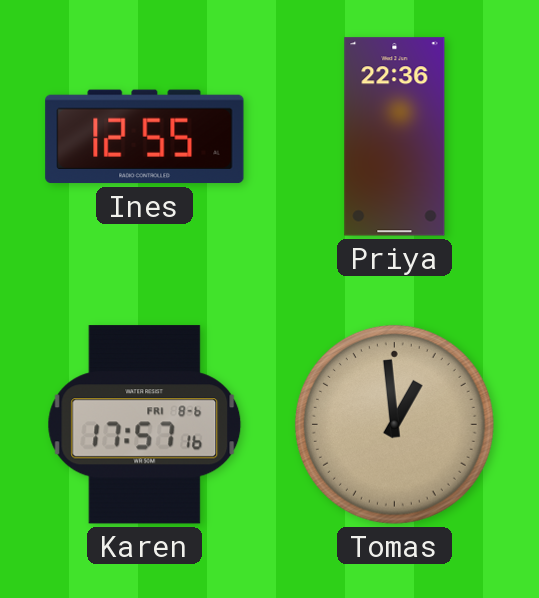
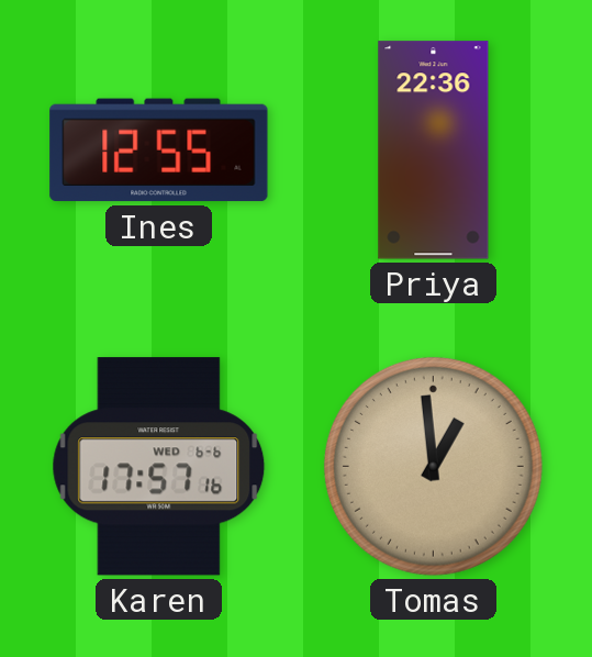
Karen date: FRI 8-6 -> WED 6-6 (159, 467)
